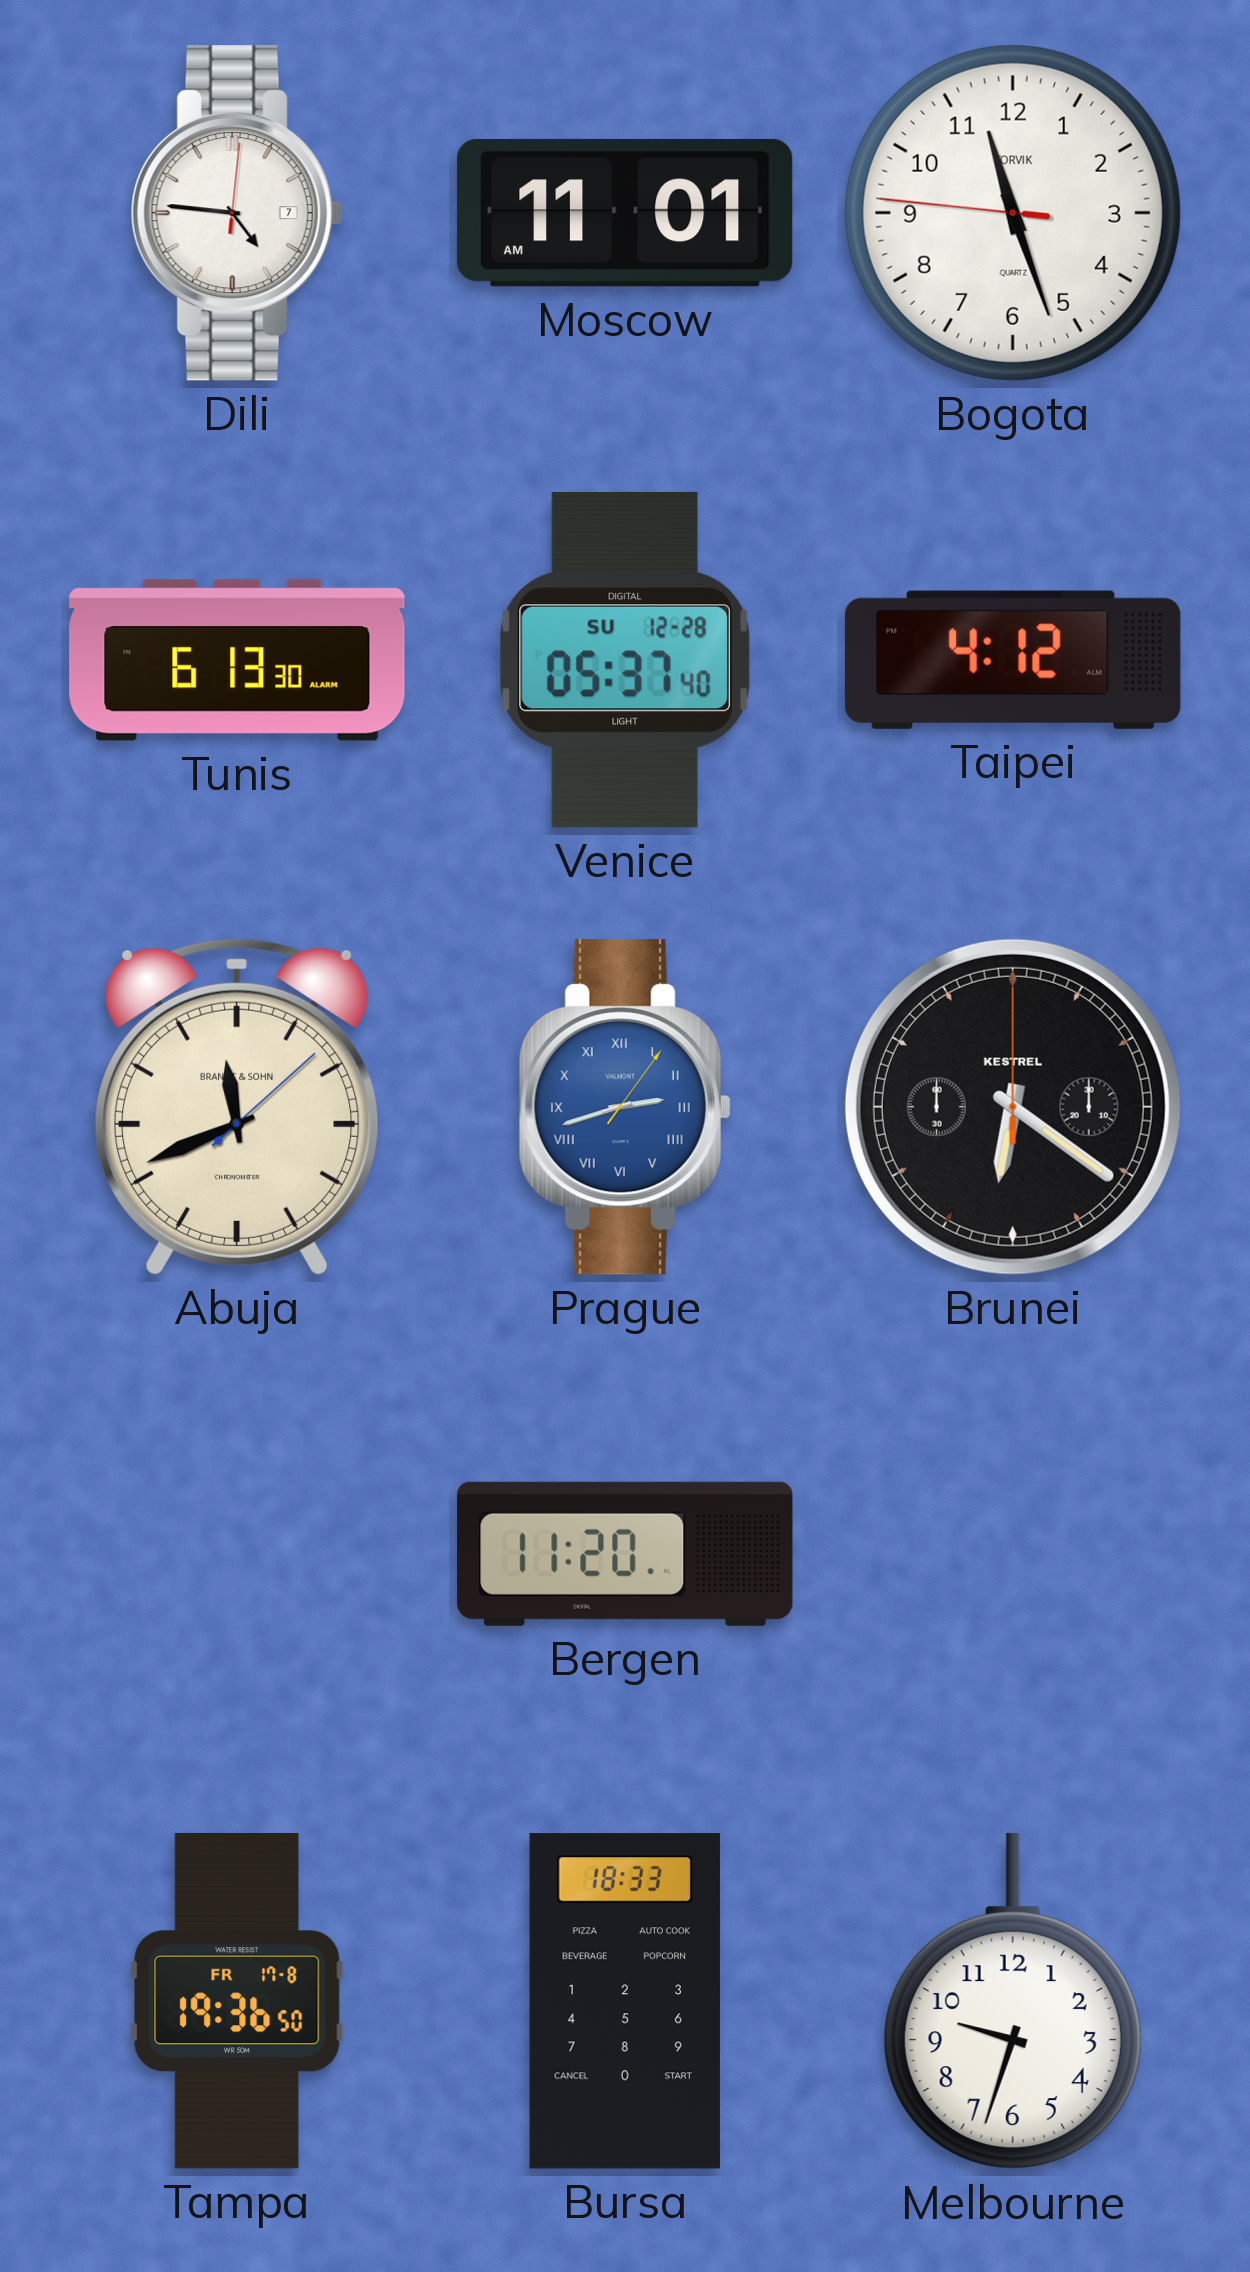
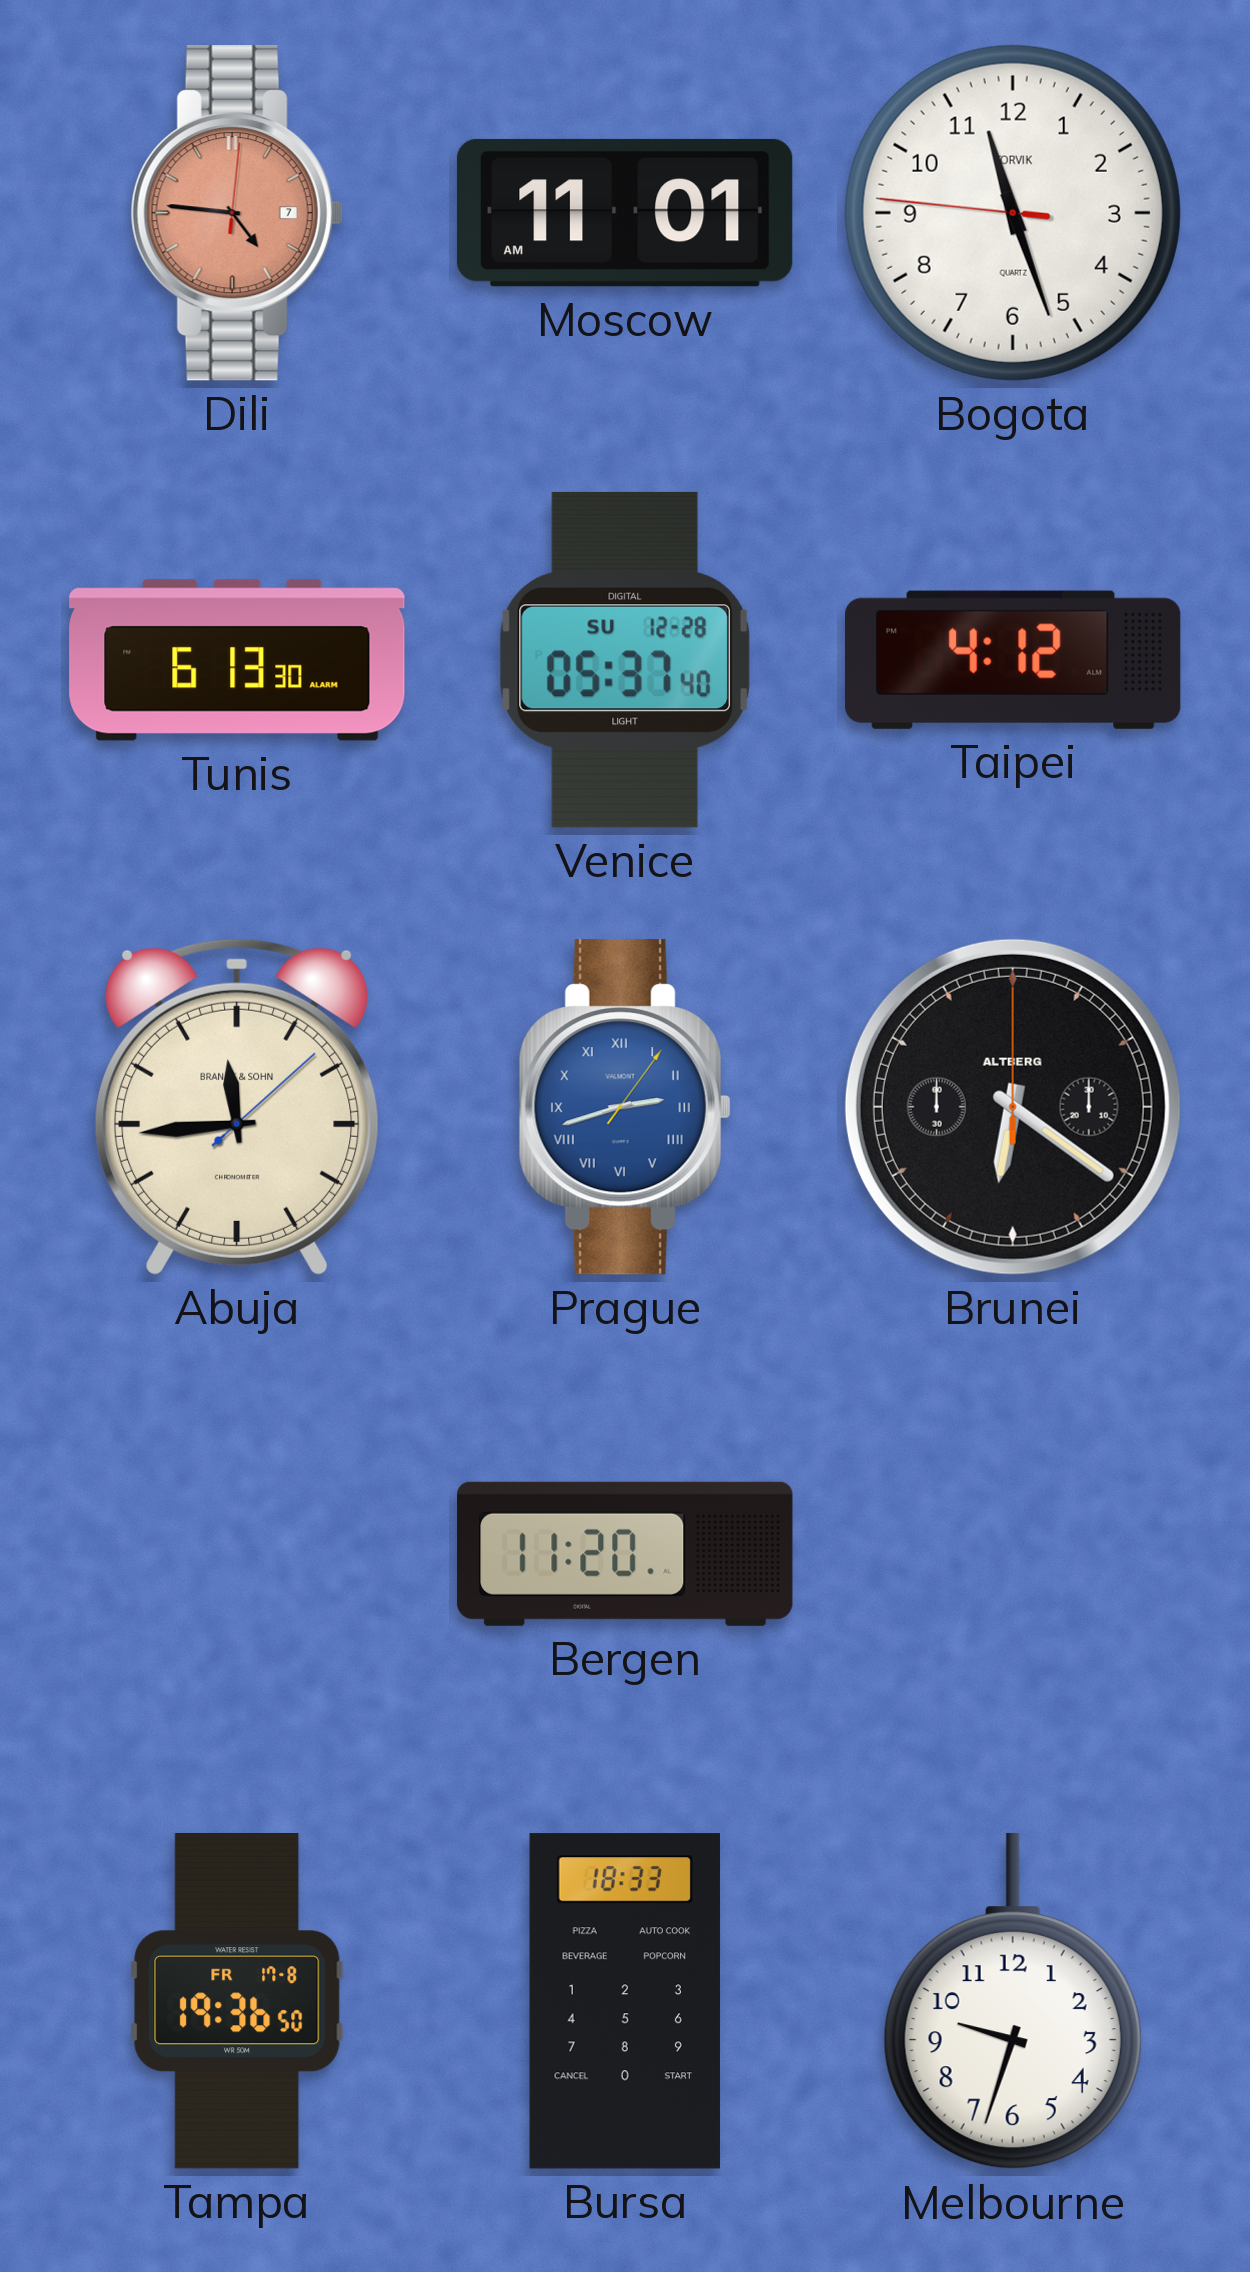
Dili dial: white -> salmon (237, 214)
Abuja: 11:41 -> 11:44 (237, 1107)
Brunei brand: KESTREL -> ALTBERG (1013, 1107)
